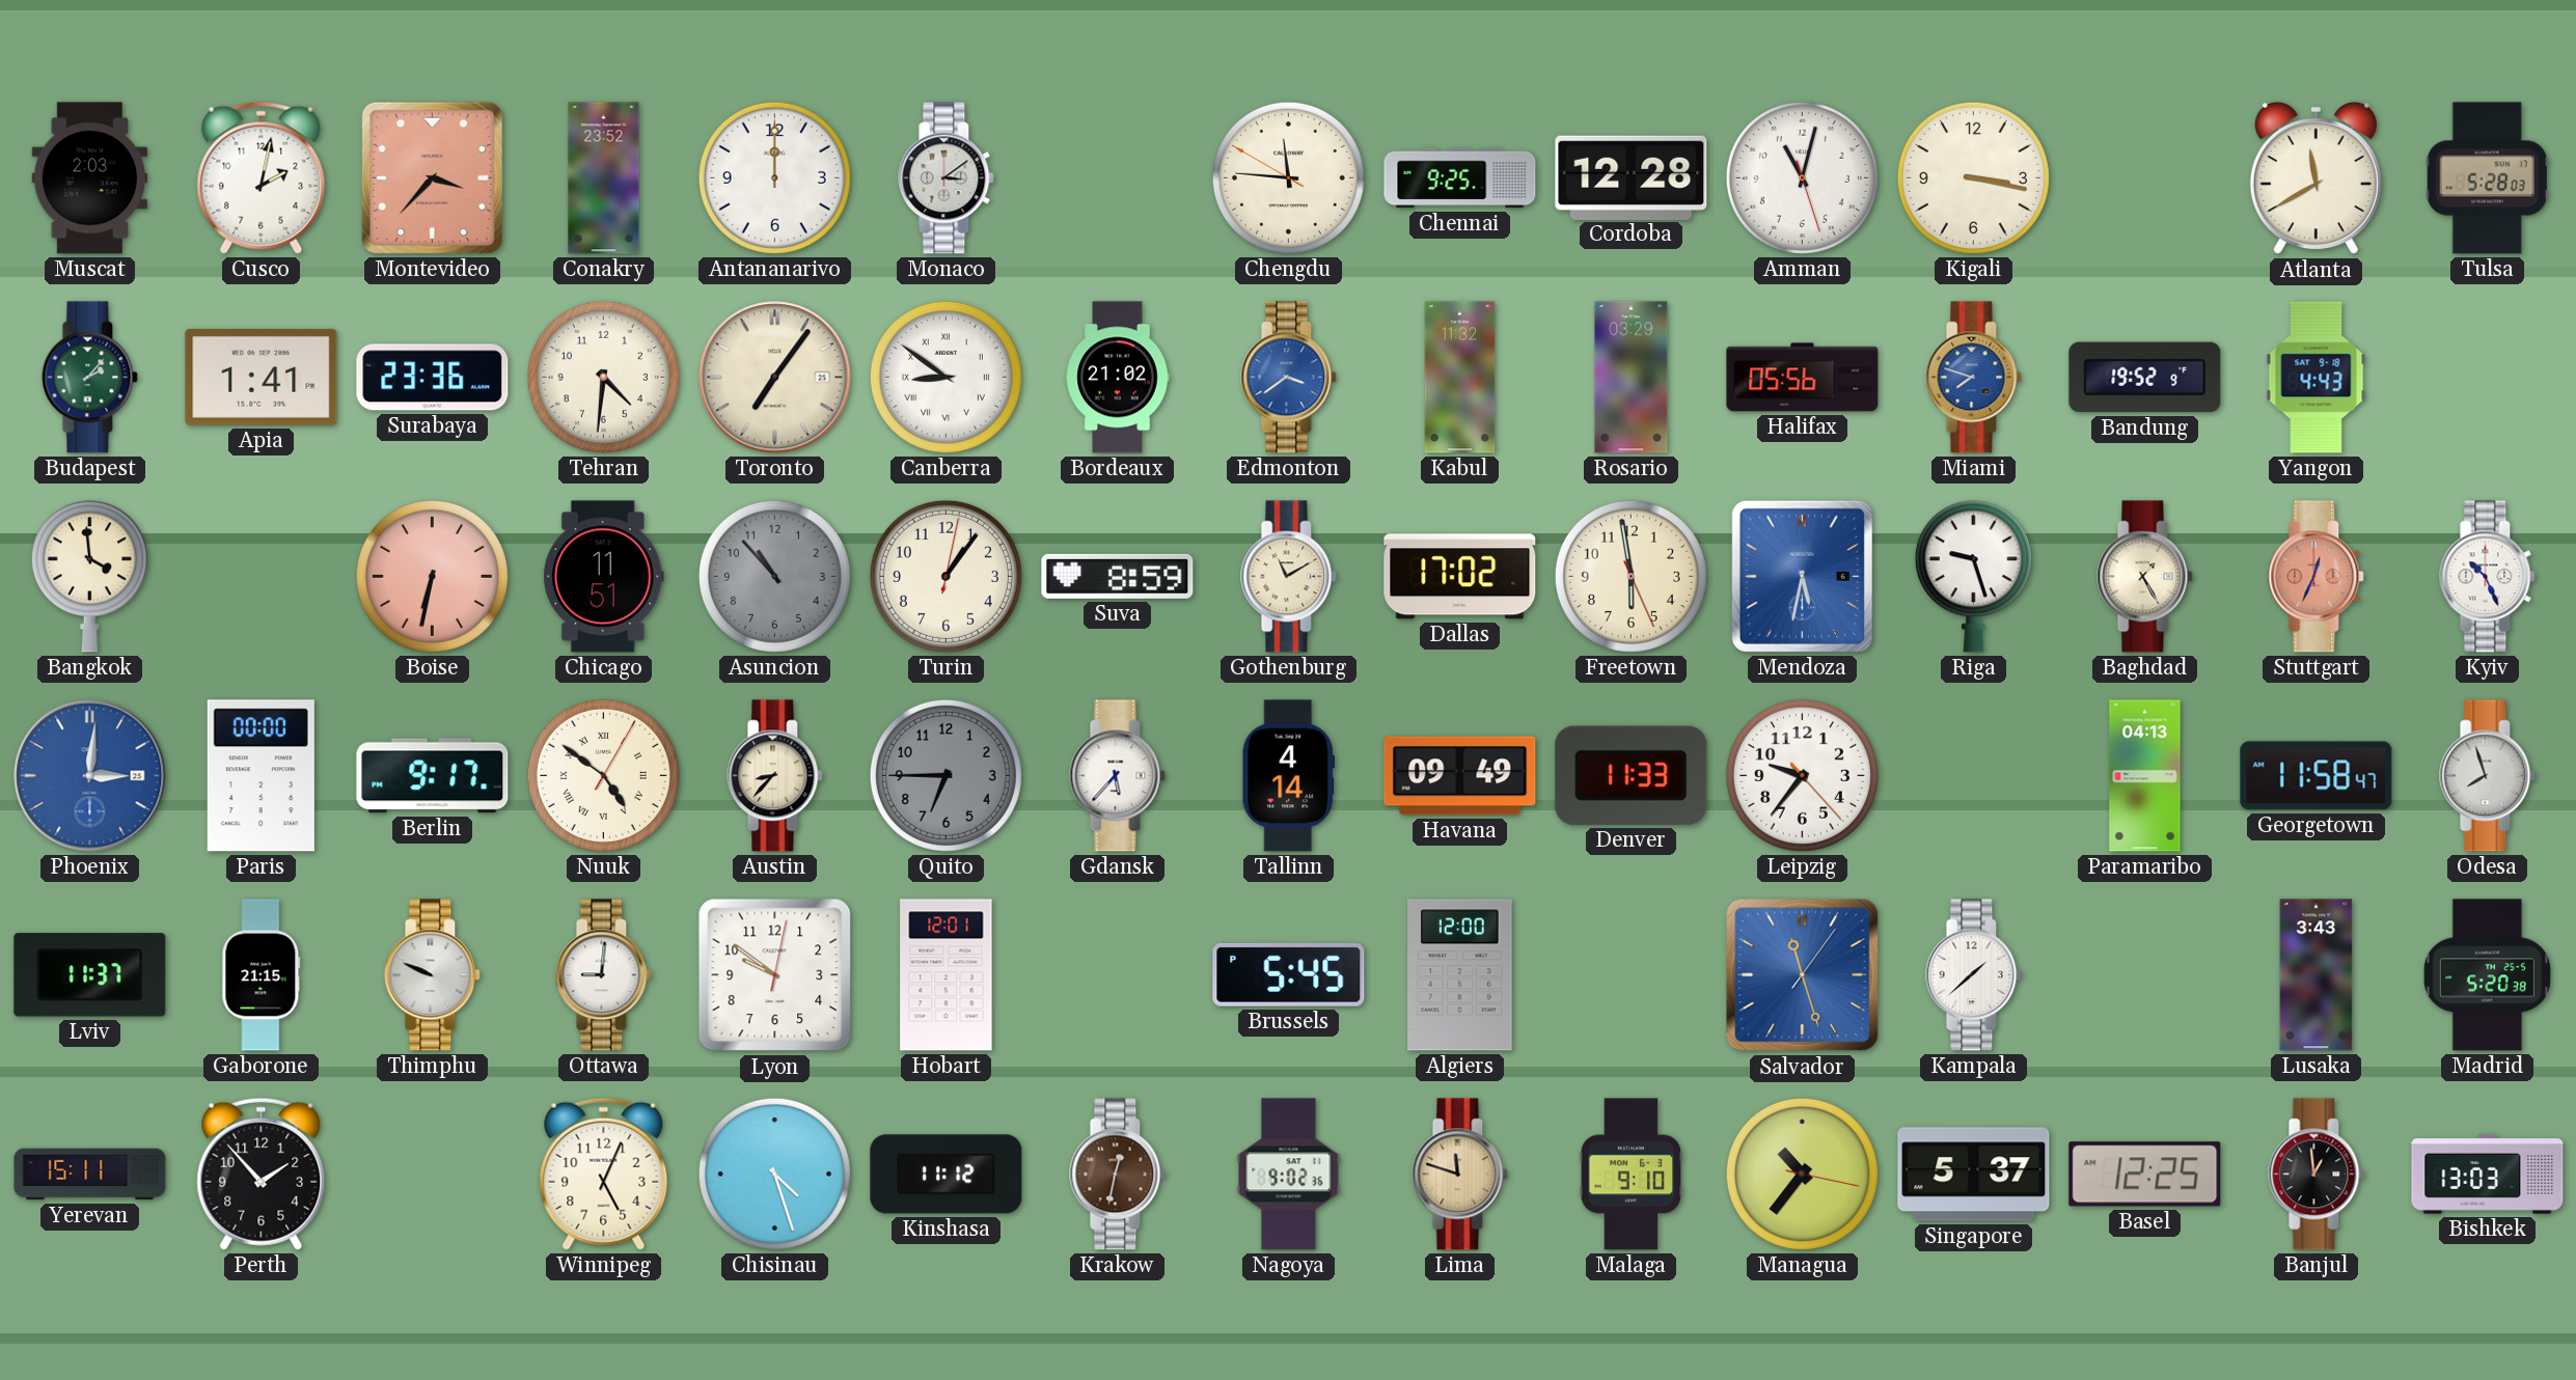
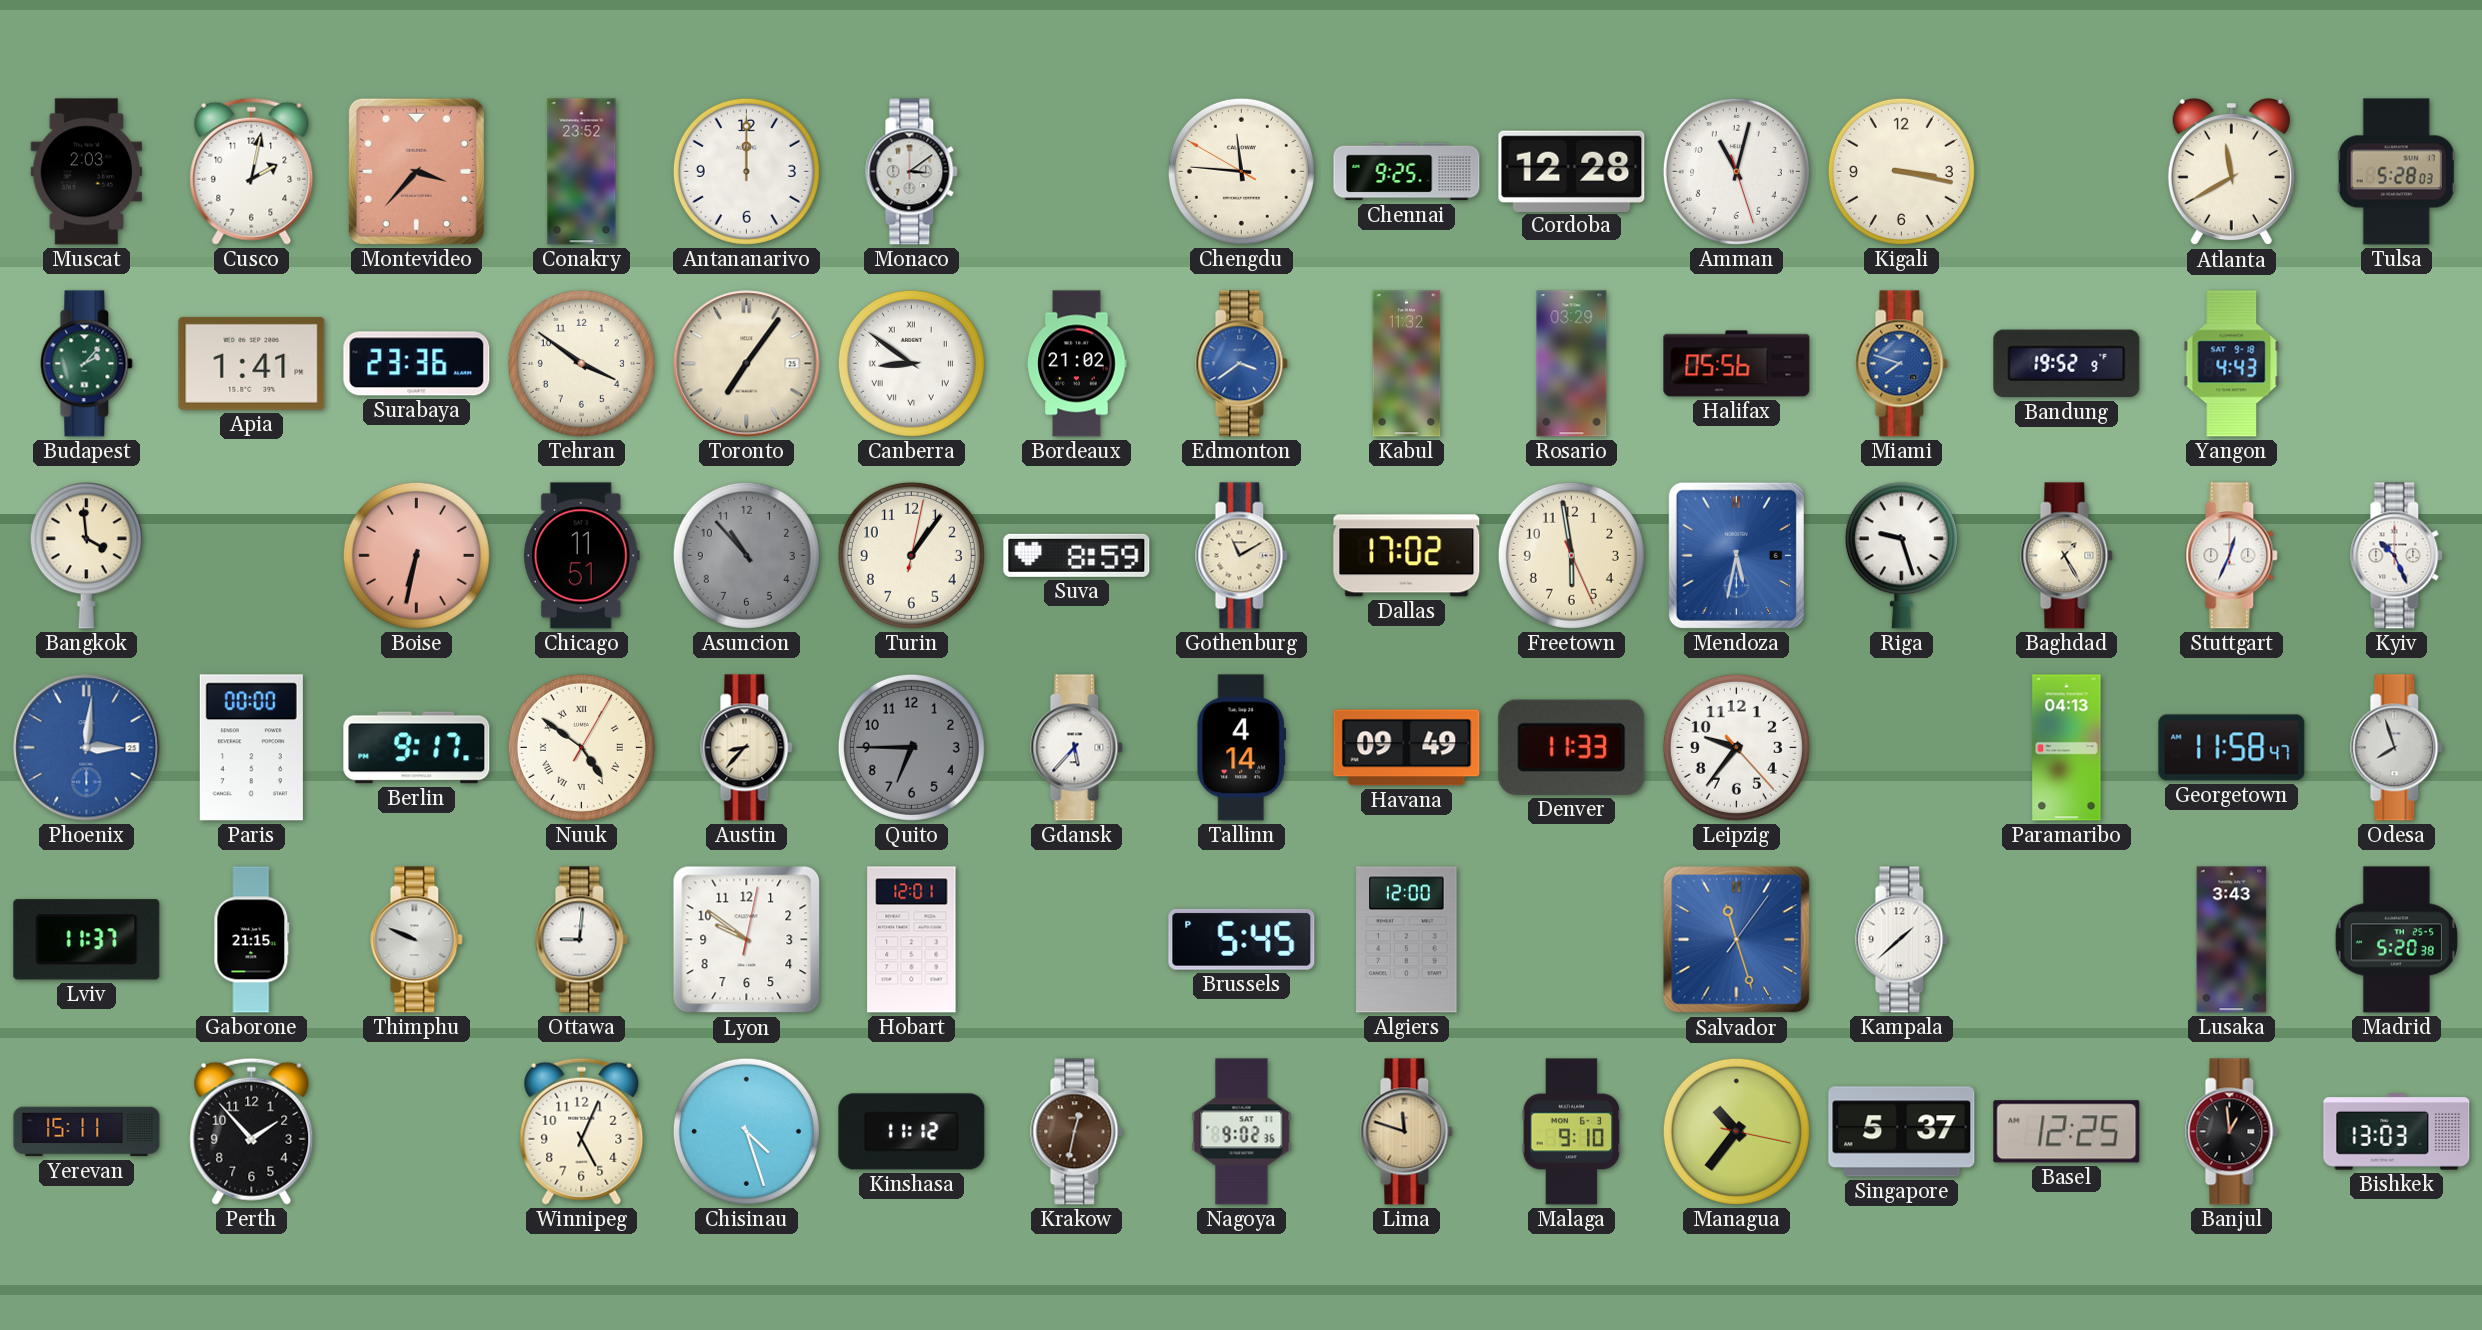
Tehran: 4:31 -> 3:51 (581, 363)
Stuttgart dial: salmon -> white (2232, 556)
